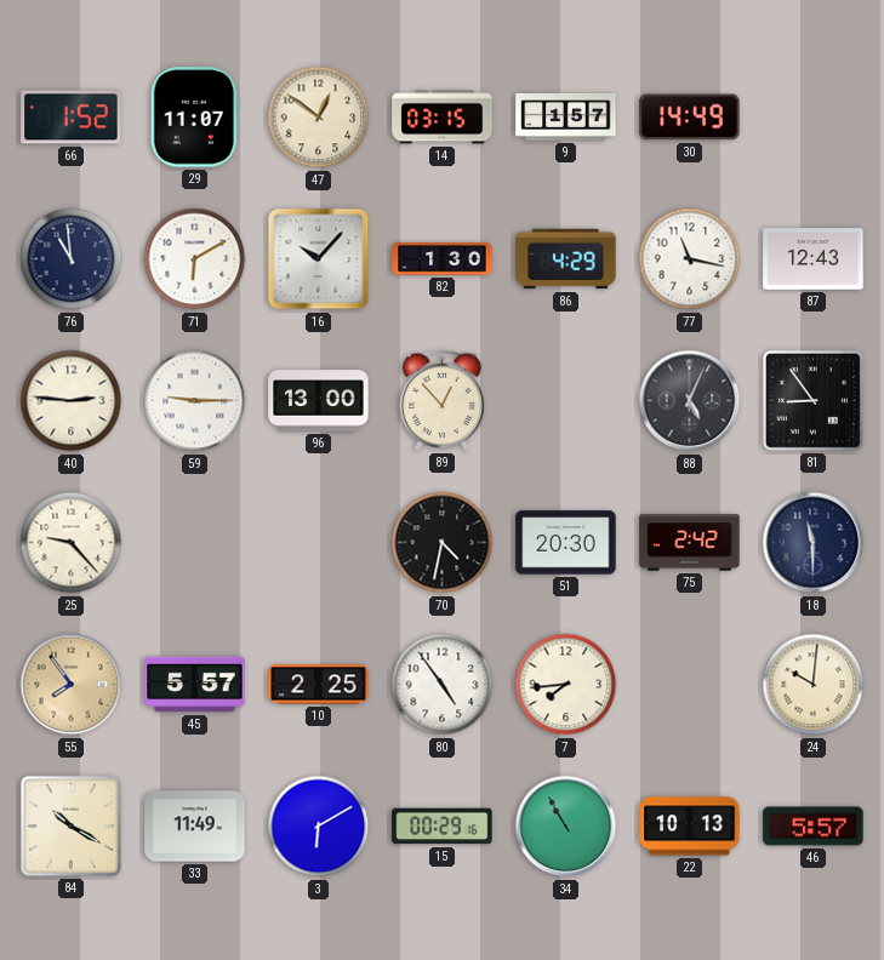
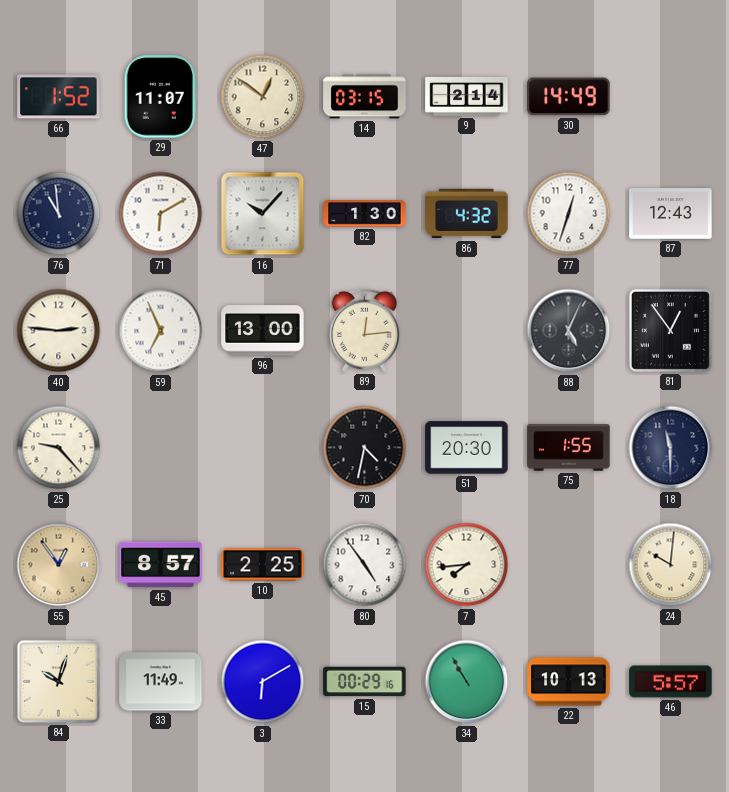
9: 1:57 -> 2:14 (467, 96)
86: 4:29 -> 4:32 (467, 214)
77: 11:17 -> 12:33 (569, 214)
59: 9:15 -> 6:56 (161, 331)
89: 12:53 -> 12:14 (364, 330)
81: 8:54 -> 12:54 (670, 330)
75: 2:42 -> 1:55 (569, 448)
55: 7:54 -> 12:54 (59, 565)
45: 5:57 -> 8:57 (161, 565)
84: 10:20 -> 10:03 (58, 681)
